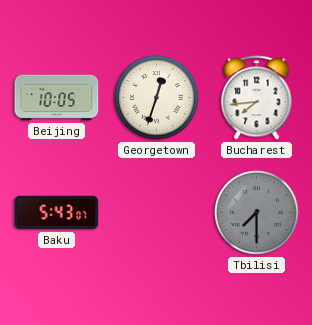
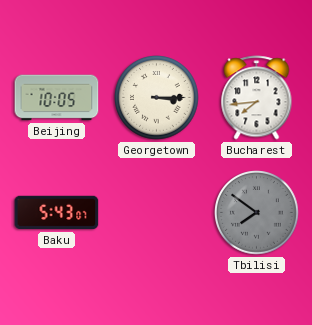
Georgetown: 12:33 -> 3:15 (157, 98)
Tbilisi: 7:30 -> 7:51 (257, 213)
